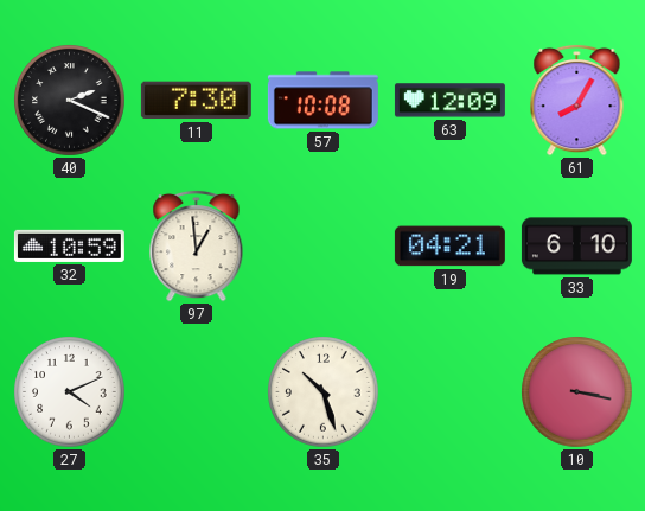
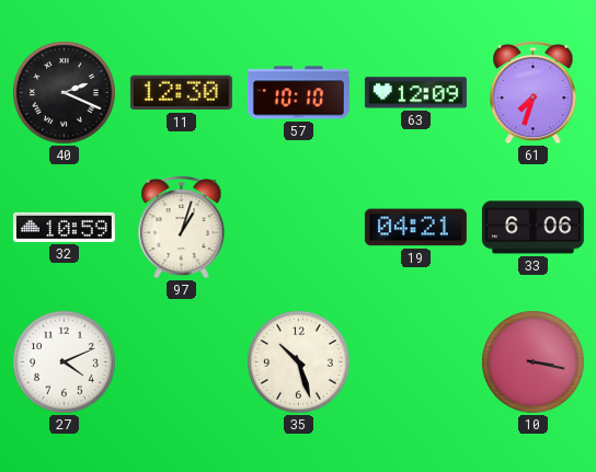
11: 7:30 -> 12:30 (181, 93)
57: 10:08 -> 10:10 (298, 93)
61: 8:05 -> 7:33 (534, 92)
97: 12:59 -> 1:03 (182, 227)
33: 6:10 -> 6:06 (532, 228)
